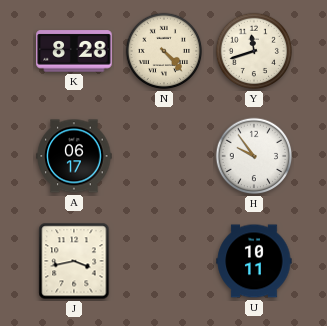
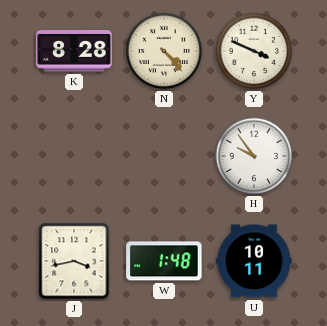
Y: 11:42 -> 3:49 (254, 51)
A: 06:17 -> none (74, 156)
W: none -> 1:48 (164, 261)
